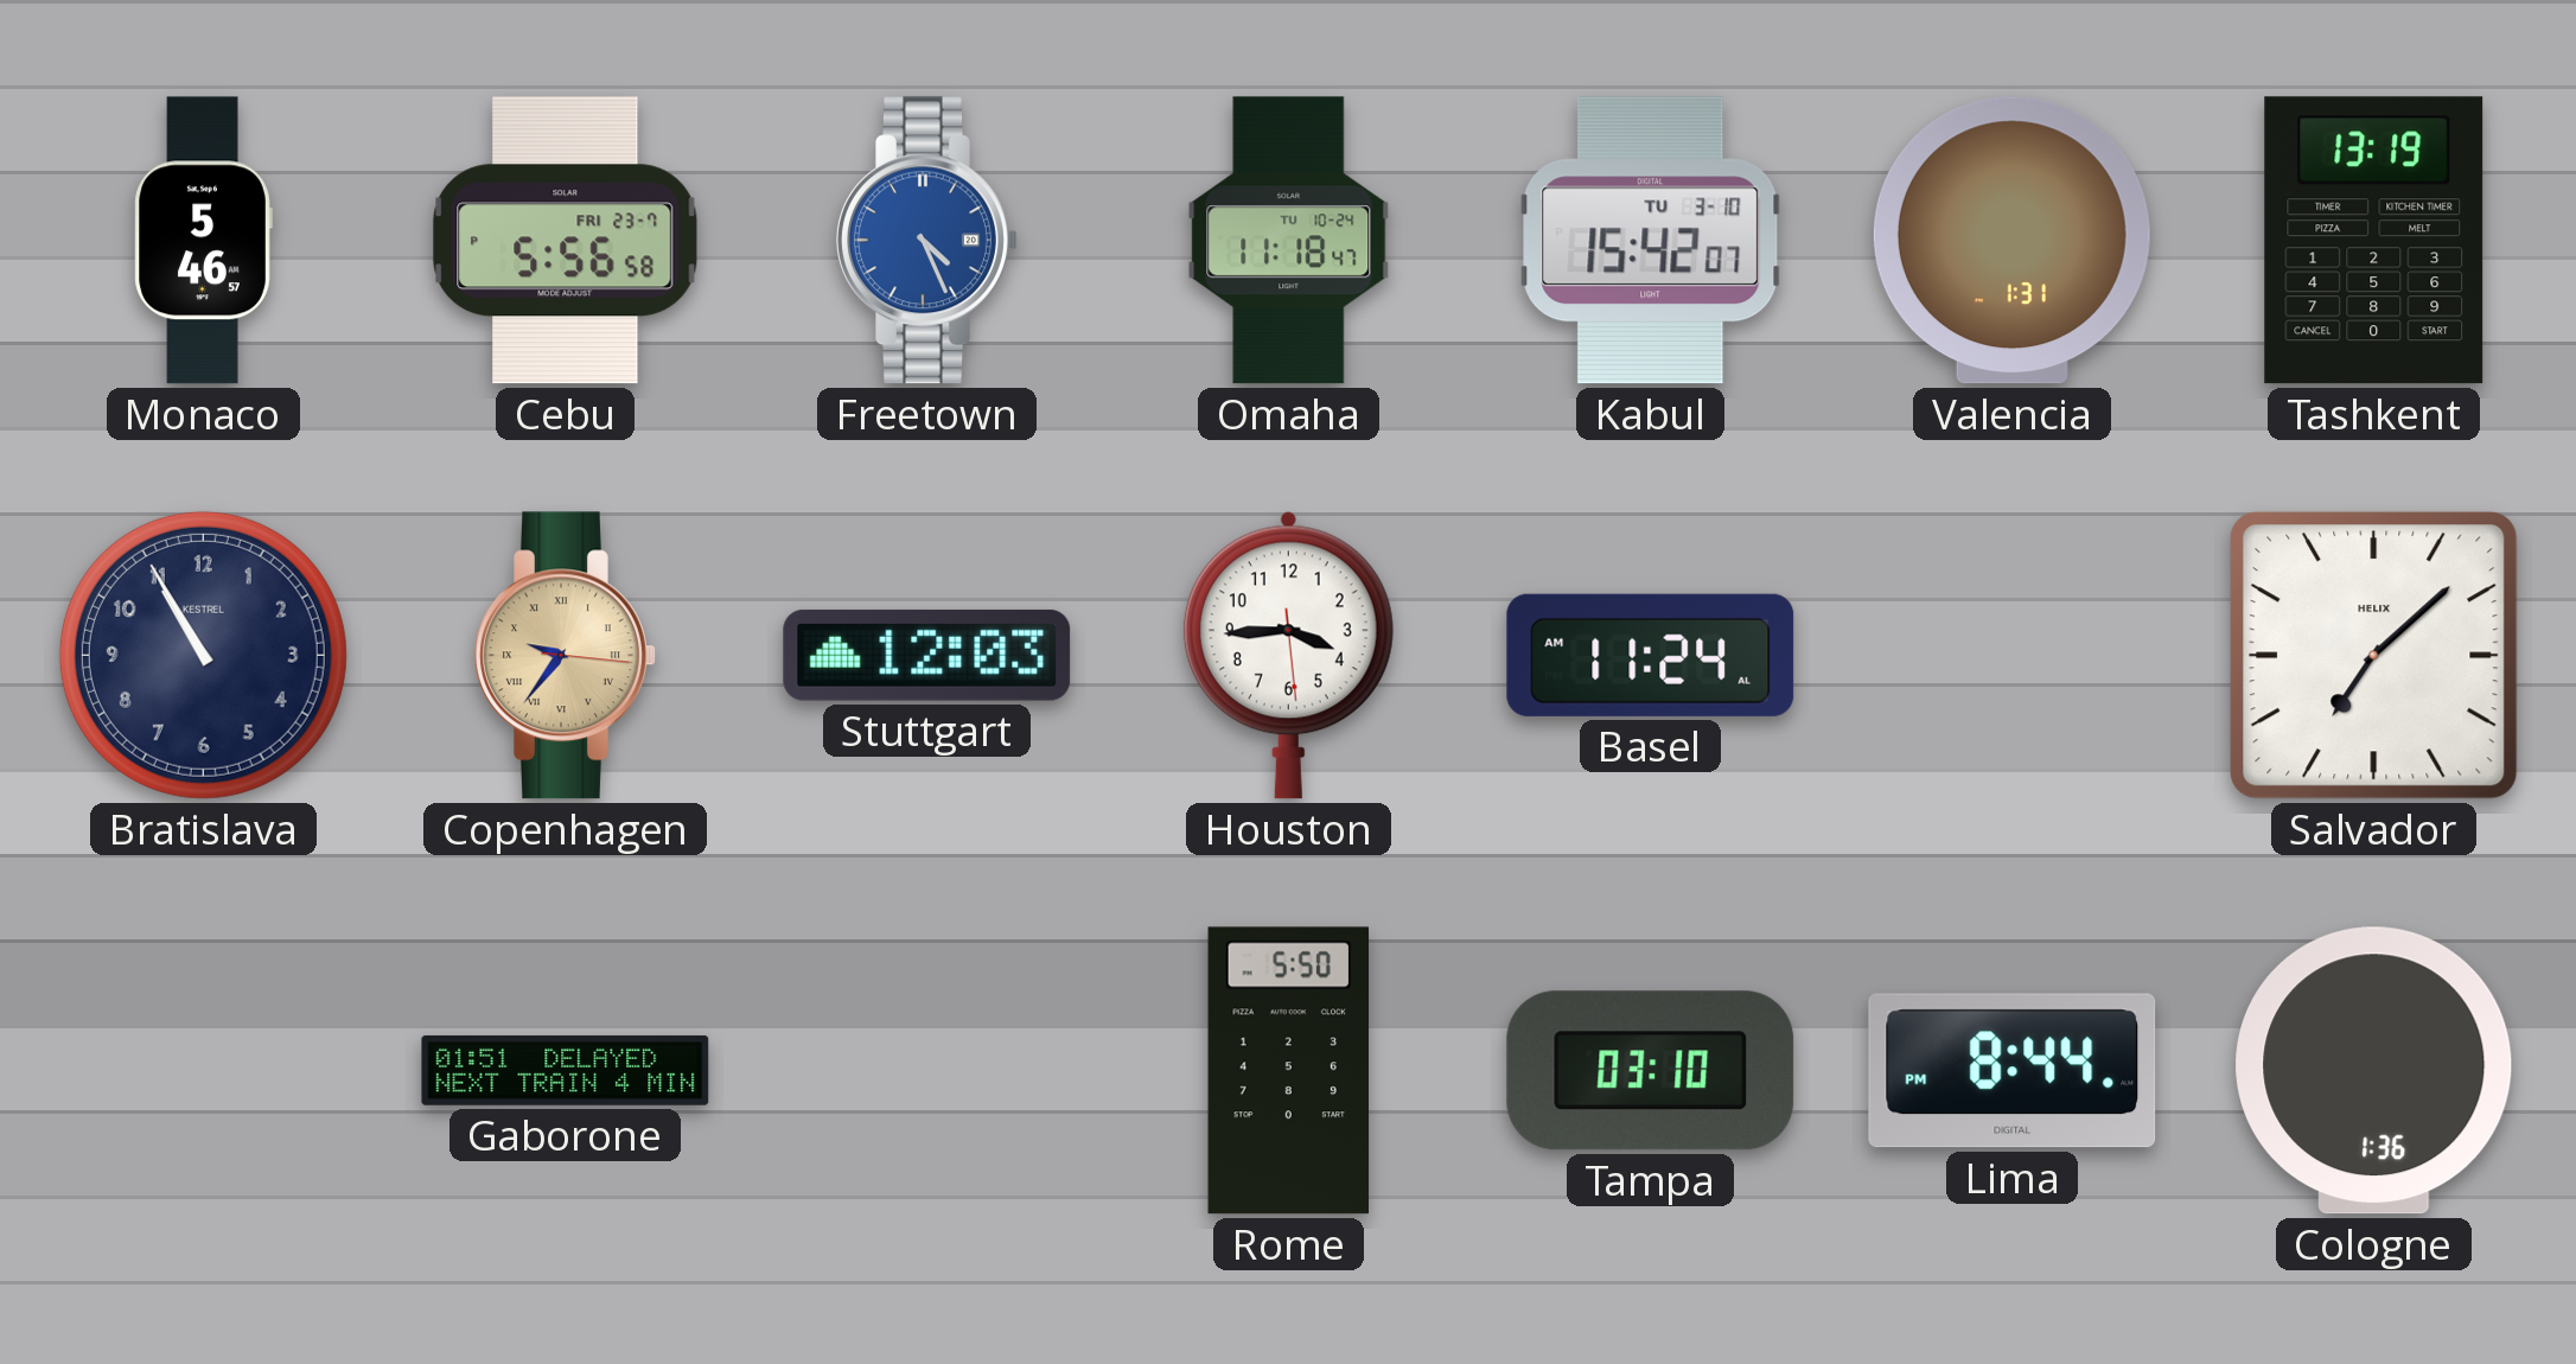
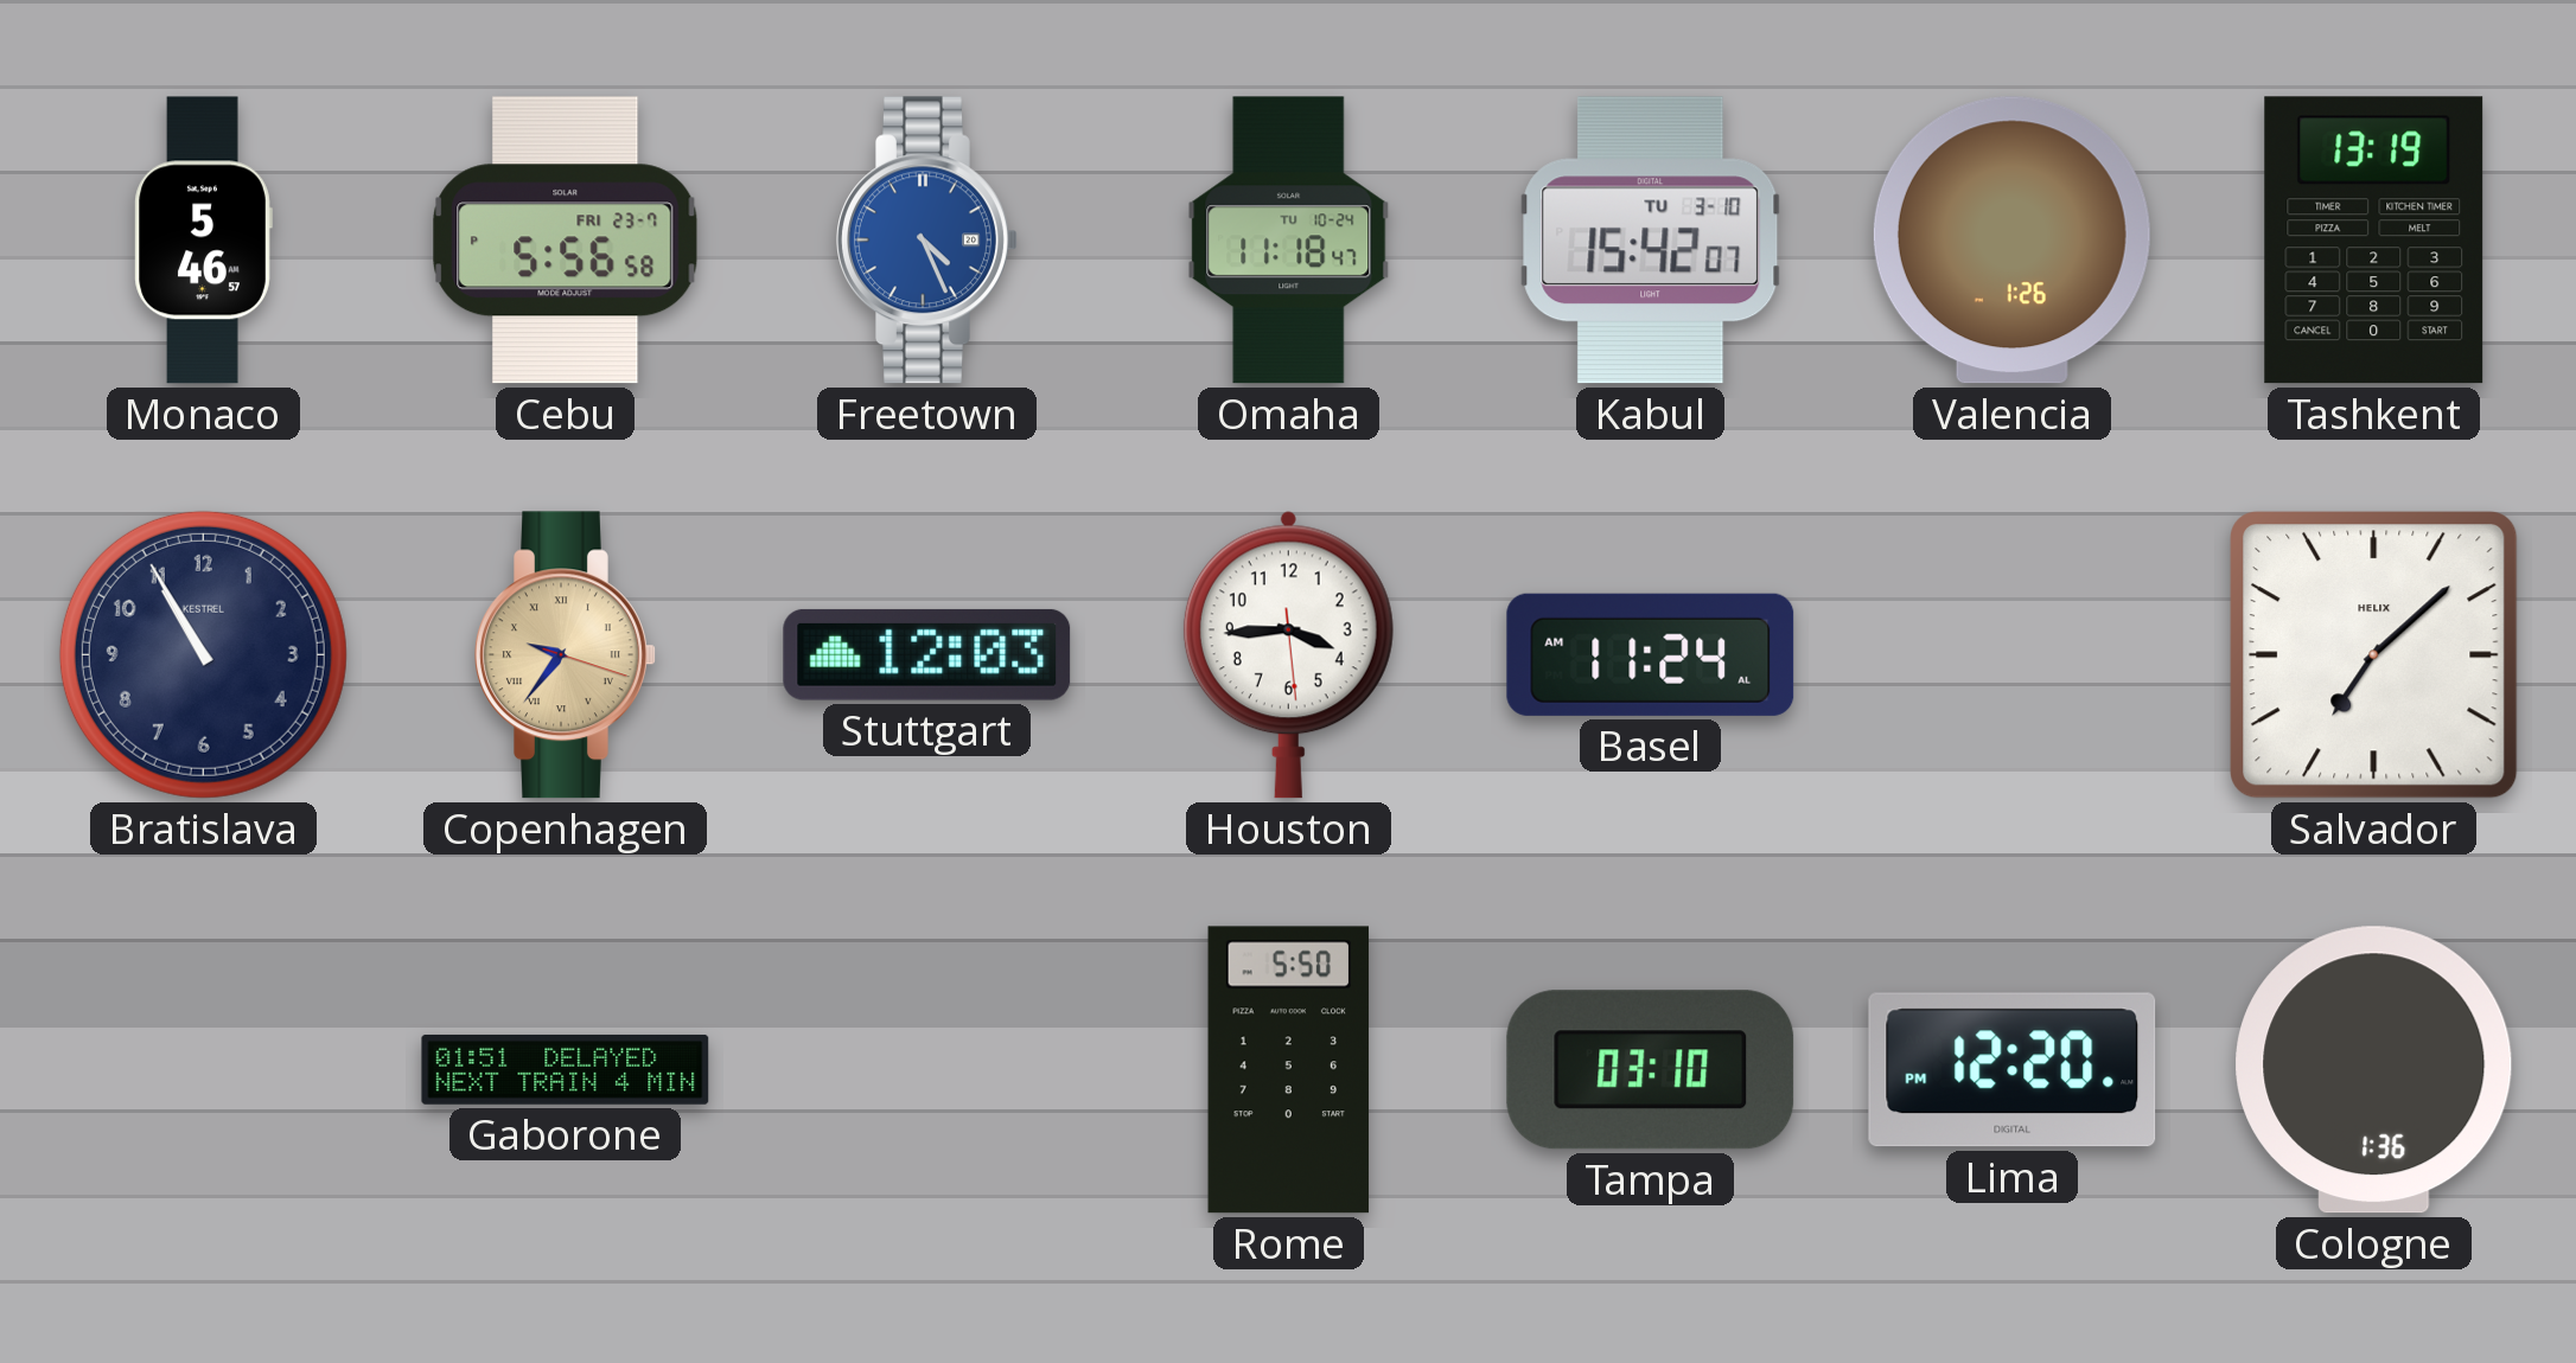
Valencia: 1:31 -> 1:26 (2011, 241)
Copenhagen: 9:36:16 -> 9:36:18 (566, 655)
Lima: 8:44 -> 12:20 (2013, 1070)
